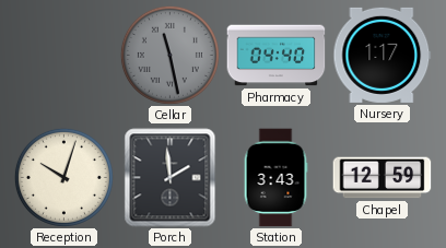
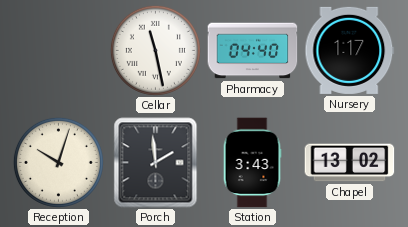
Cellar dial: grey -> white (155, 50)
Chapel: 12:59 -> 13:02 (350, 163)
